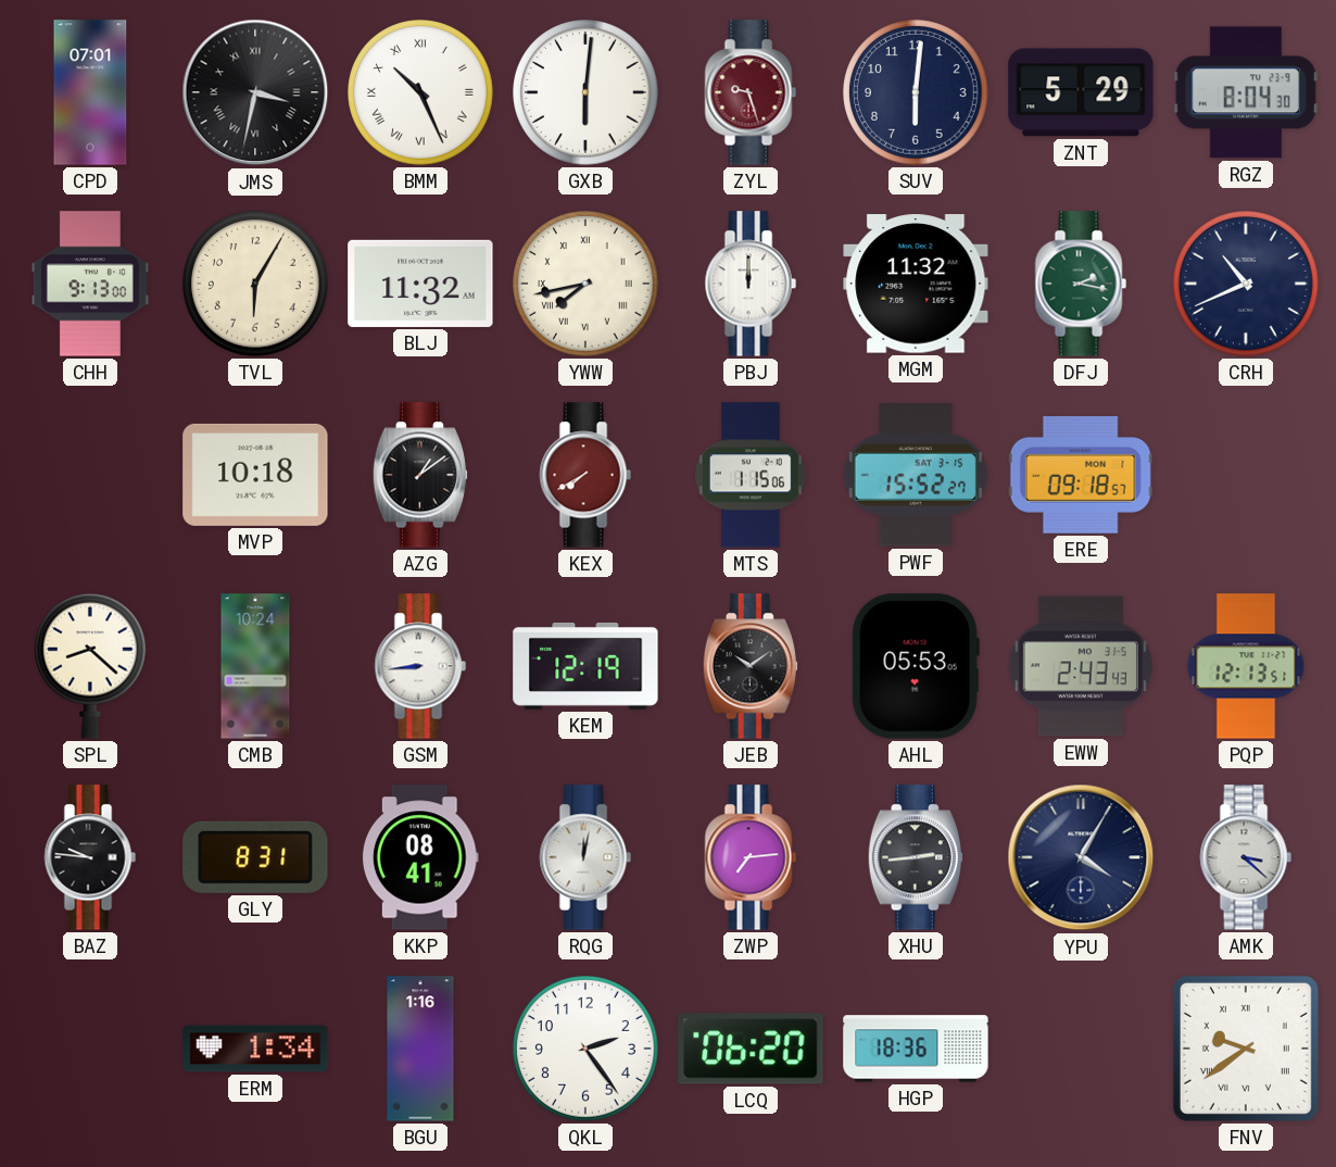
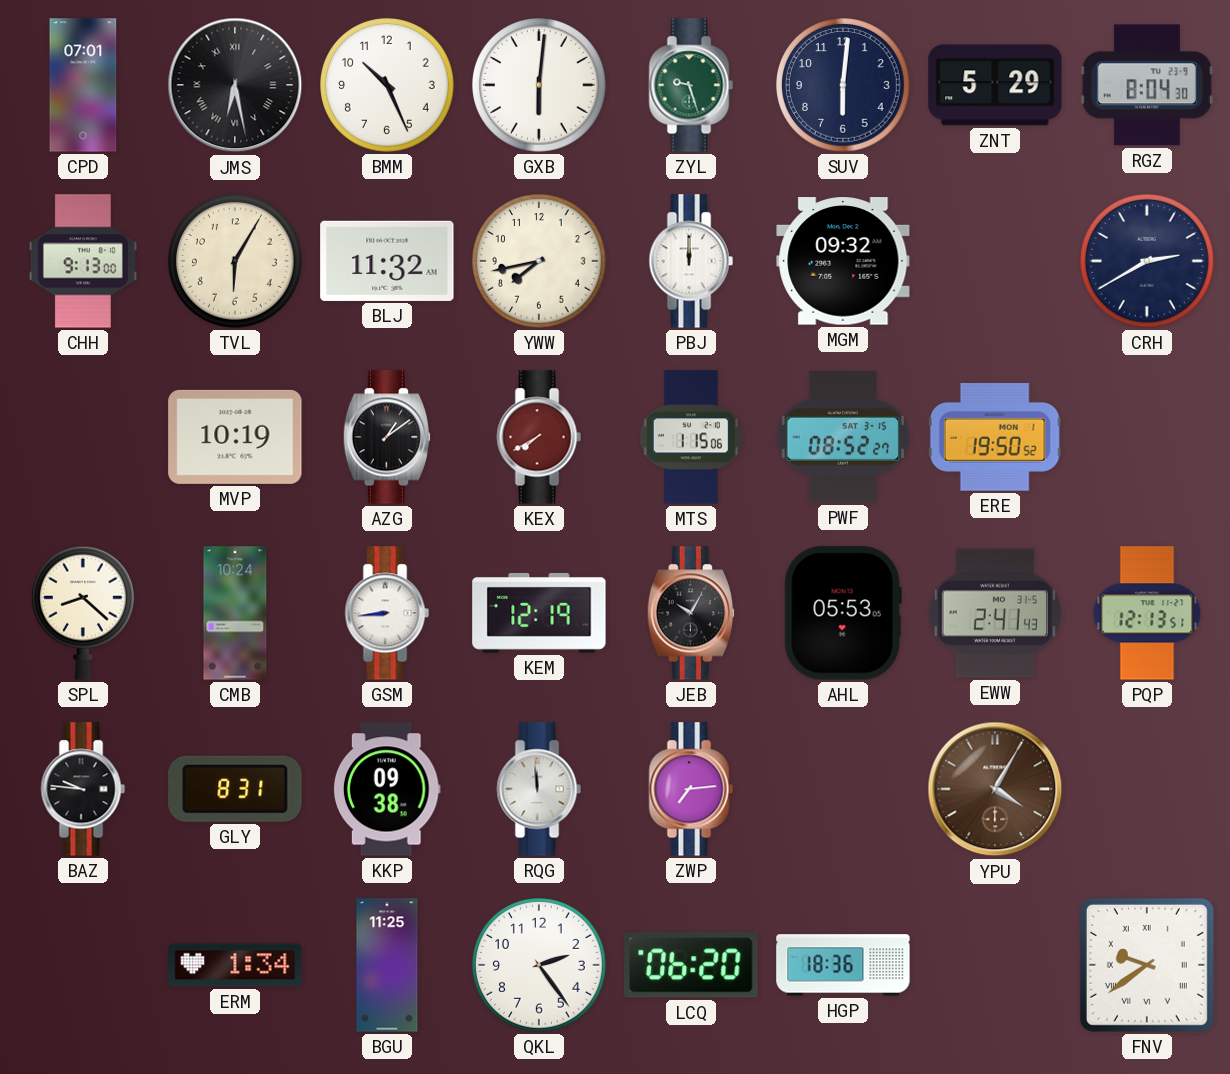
JMS: 3:32 -> 6:28 (235, 85)
BMM numerals: Roman -> Arabic (387, 85)
ZYL dial: burgundy -> green (691, 85)
YWW numerals: Roman -> Arabic (539, 261)
MGM: 11:32 -> 09:32 (843, 261)
DFJ: 2:17 -> none (1081, 284)
CRH: 10:41 -> 2:40 (1147, 261)
MVP: 10:18 -> 10:19 (235, 437)
PWF: 15:52 -> 08:52 (843, 437)
ERE: 09:18 -> 19:50 (995, 437)
JEB: 10:09 -> 10:05 (691, 613)
EWW: 2:43 -> 2:41 (995, 613)
KKP: 08:41 -> 09:38 (387, 789)
RQG: 12:02 -> 11:59 (539, 789)
XHU: 2:44 -> none (916, 857)
YPU dial: navy -> brown (995, 789)
AMK: 3:22 -> none (1246, 857)
BGU: 1:16 -> 11:25 (387, 965)
